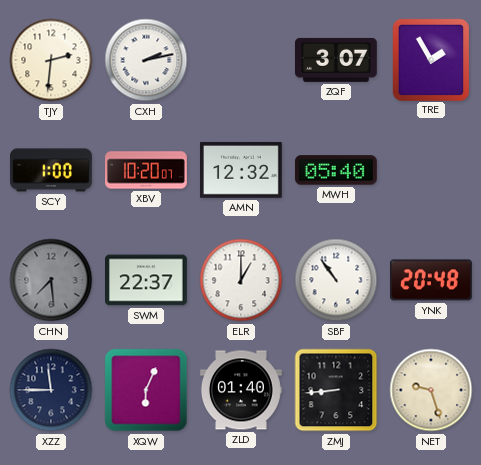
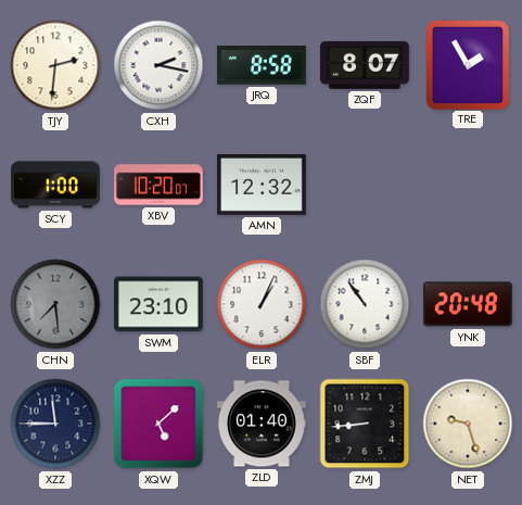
CXH: 2:13 -> 2:17 (158, 65)
JRQ: none -> 8:58 (262, 65)
ZQF: 3:07 -> 8:07 (365, 65)
MWH: 05:40 -> none (336, 170)
SWM: 22:37 -> 23:10 (160, 304)
ELR: 1:00 -> 1:04 (262, 304)
XQW: 6:04 -> 5:08 (158, 424)
